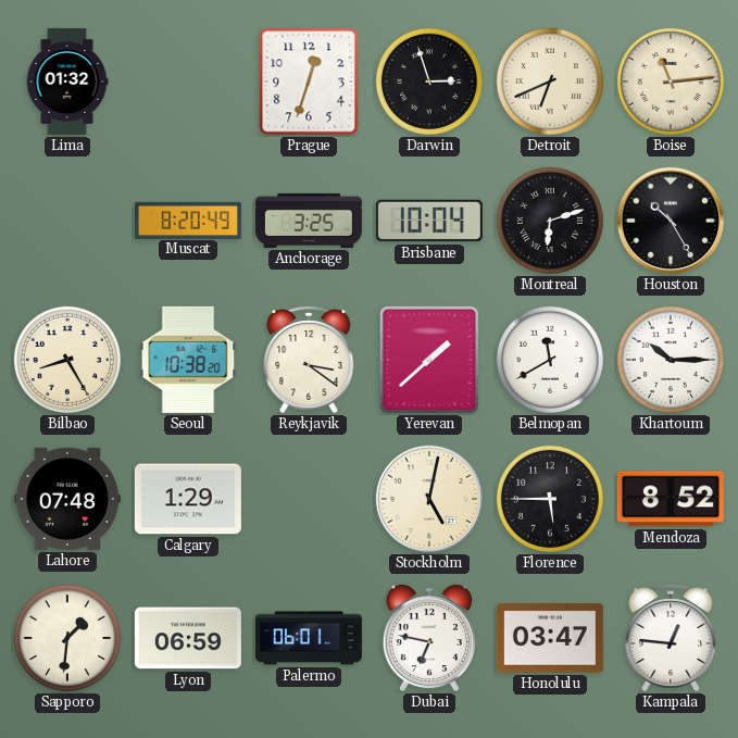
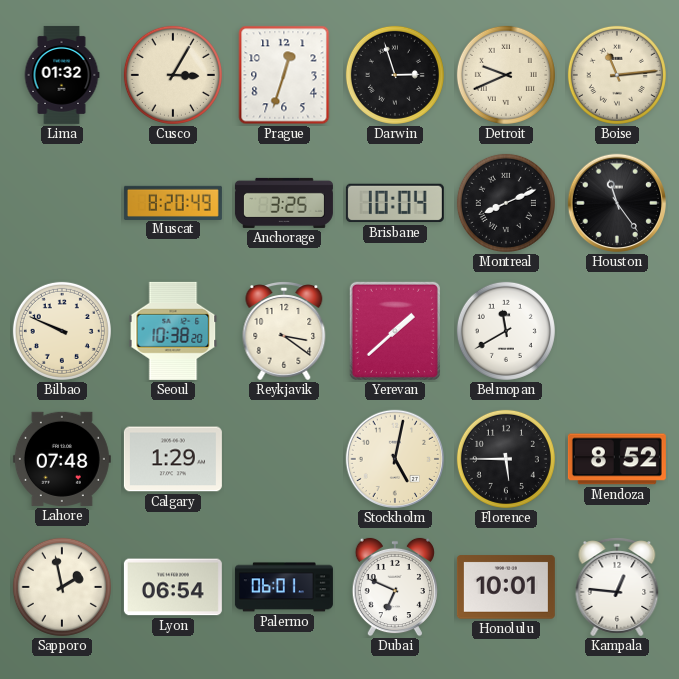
Cusco: none -> 3:05 (173, 75)
Detroit: 6:41 -> 9:41 (506, 75)
Montreal: 6:12 -> 8:11 (506, 203)
Houston: 10:25 -> 11:24 (617, 203)
Bilbao: 8:25 -> 9:49 (62, 331)
Khartoum: 10:15 -> none (671, 360)
Sapporo: 1:31 -> 1:58 (62, 587)
Lyon: 06:59 -> 06:54 (173, 587)
Dubai: 6:47 -> 6:49 (395, 587)
Honolulu: 03:47 -> 10:01 (506, 587)
